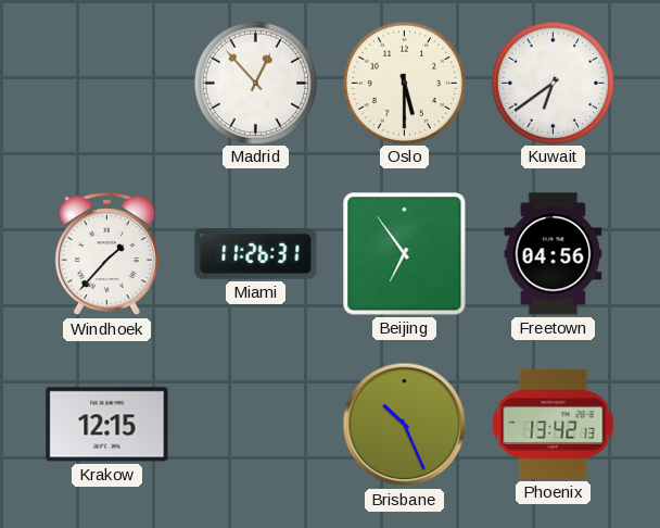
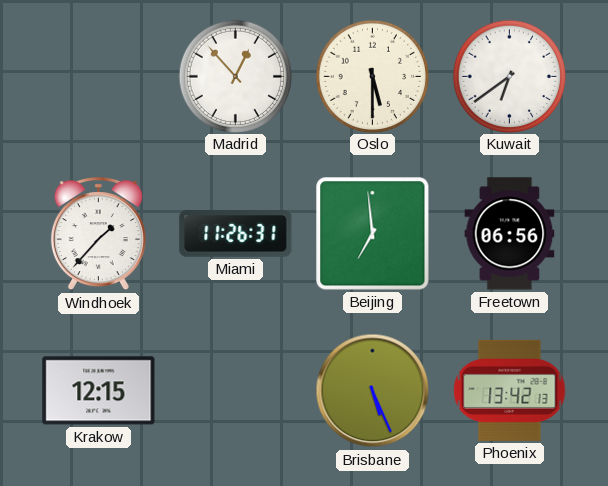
Beijing: 6:54 -> 6:59 (373, 234)
Freetown: 04:56 -> 06:56 (510, 234)
Brisbane: 10:26 -> 5:26 (373, 391)
